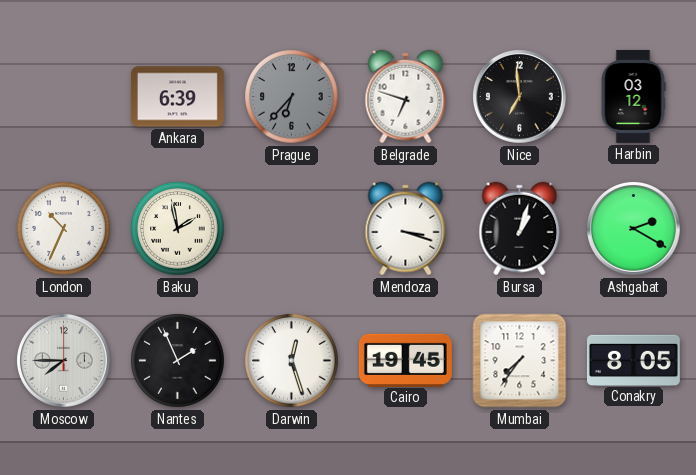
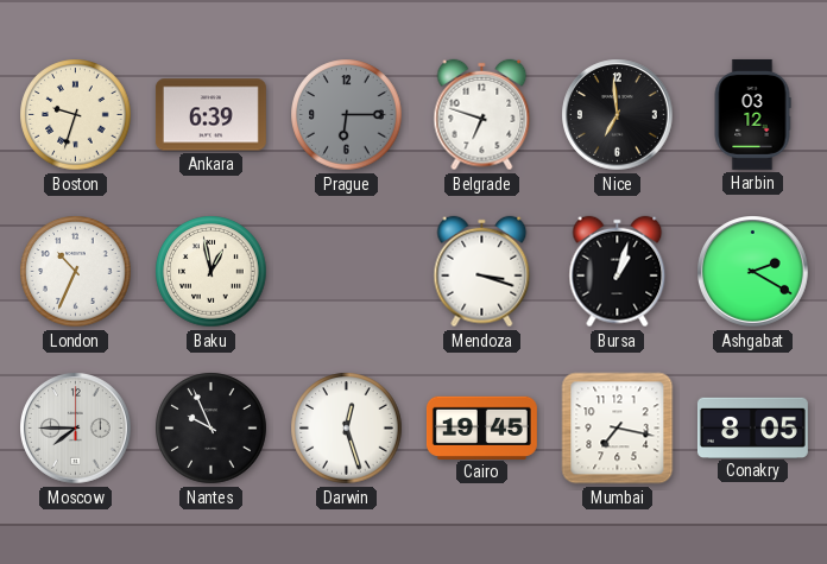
Boston: none -> 9:33 (76, 115)
Prague: 6:37 -> 6:15 (347, 115)
Baku: 1:58 -> 12:58 (212, 272)
Nantes: 1:56 -> 9:56 (212, 429)
Mumbai: 7:36 -> 7:17 (618, 429)
